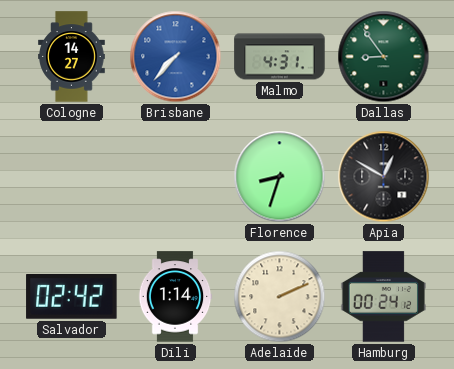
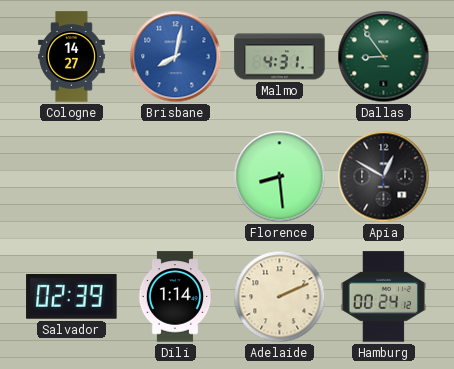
Brisbane: 7:37 -> 8:02 (176, 57)
Florence: 8:33 -> 8:29 (280, 177)
Salvador: 02:42 -> 02:39 (72, 297)
